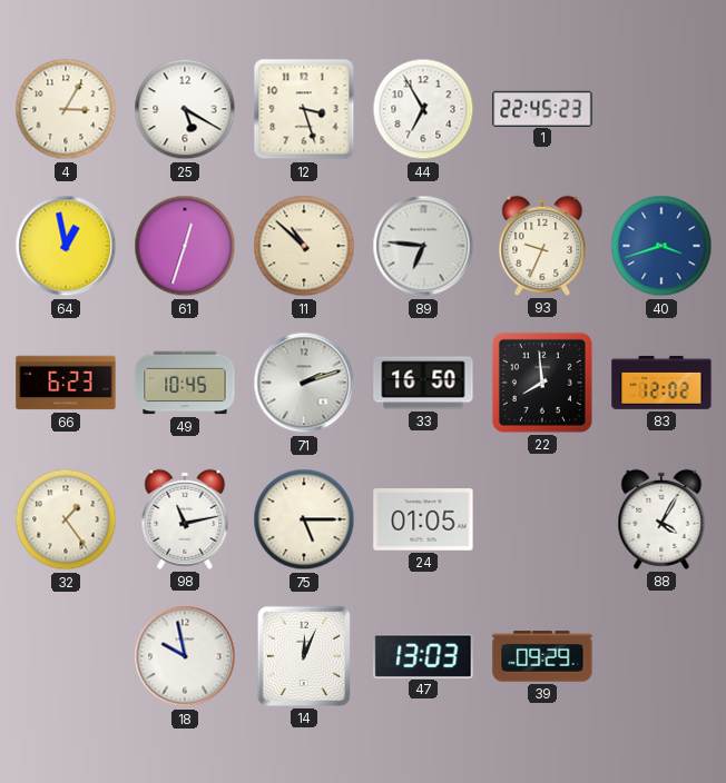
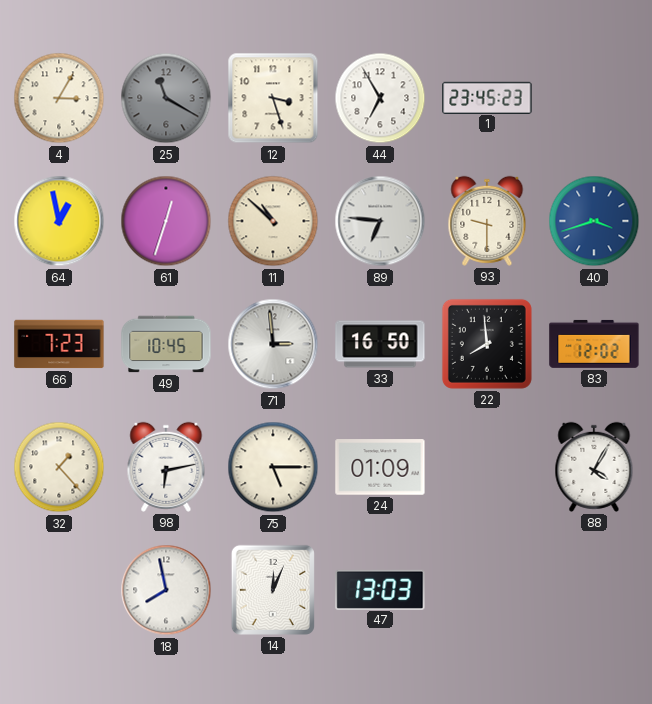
25: 5:20 -> 11:20 (166, 98)
25 dial: white -> grey (166, 98)
1: 22:45 -> 23:45 (487, 97)
93: 9:34 -> 9:30 (487, 221)
66: 6:23 -> 7:23 (59, 344)
71: 2:12 -> 2:59 (273, 344)
32: 1:24 -> 1:23 (59, 467)
98: 11:13 -> 6:13 (166, 467)
24: 01:05 -> 01:09 (380, 467)
18: 9:58 -> 7:58 (166, 590)
39: 09:29 -> none (542, 656)
